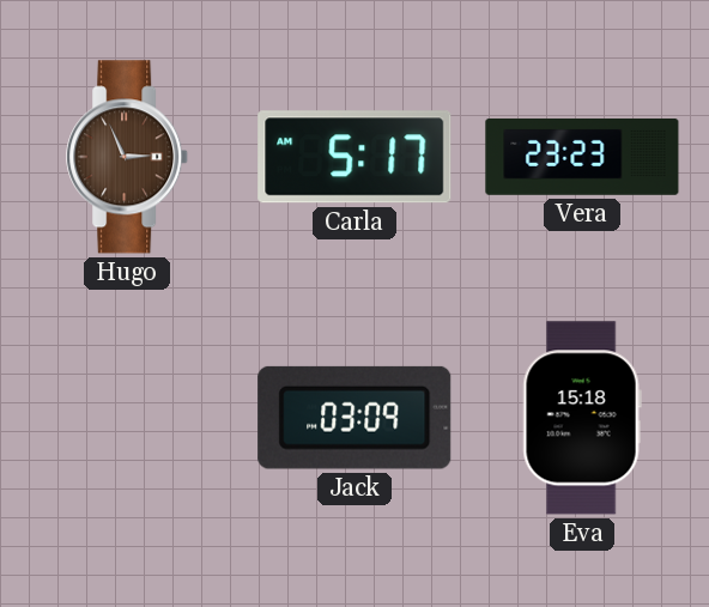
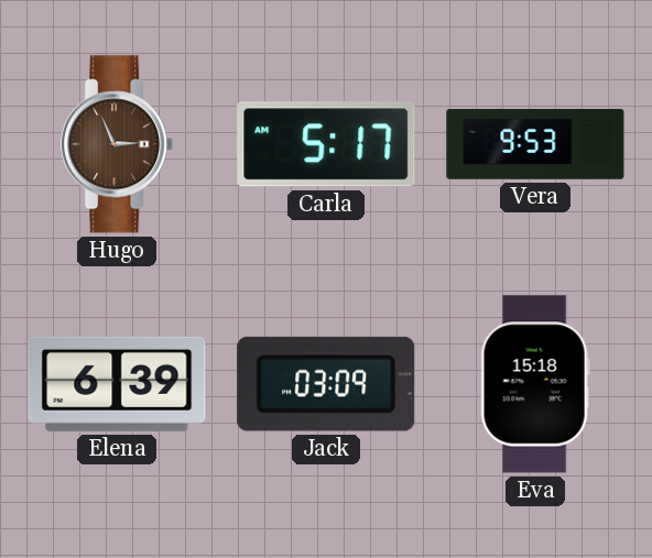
Vera: 23:23 -> 9:53 (535, 144)
Elena: none -> 6:39 (117, 384)
